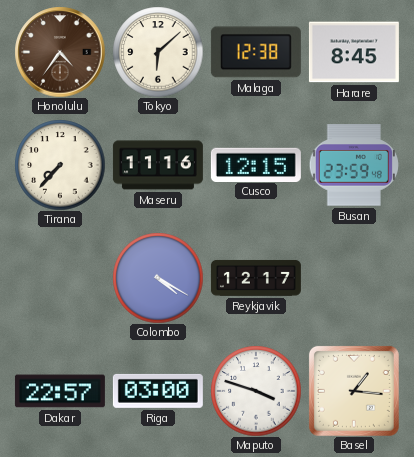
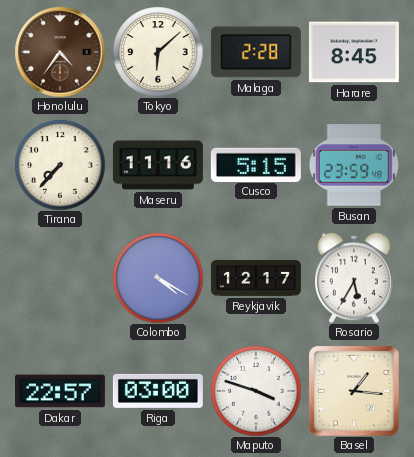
Malaga: 12:38 -> 2:28 (256, 52)
Cusco: 12:15 -> 5:15 (256, 164)
Rosario: none -> 5:35 (354, 278)
